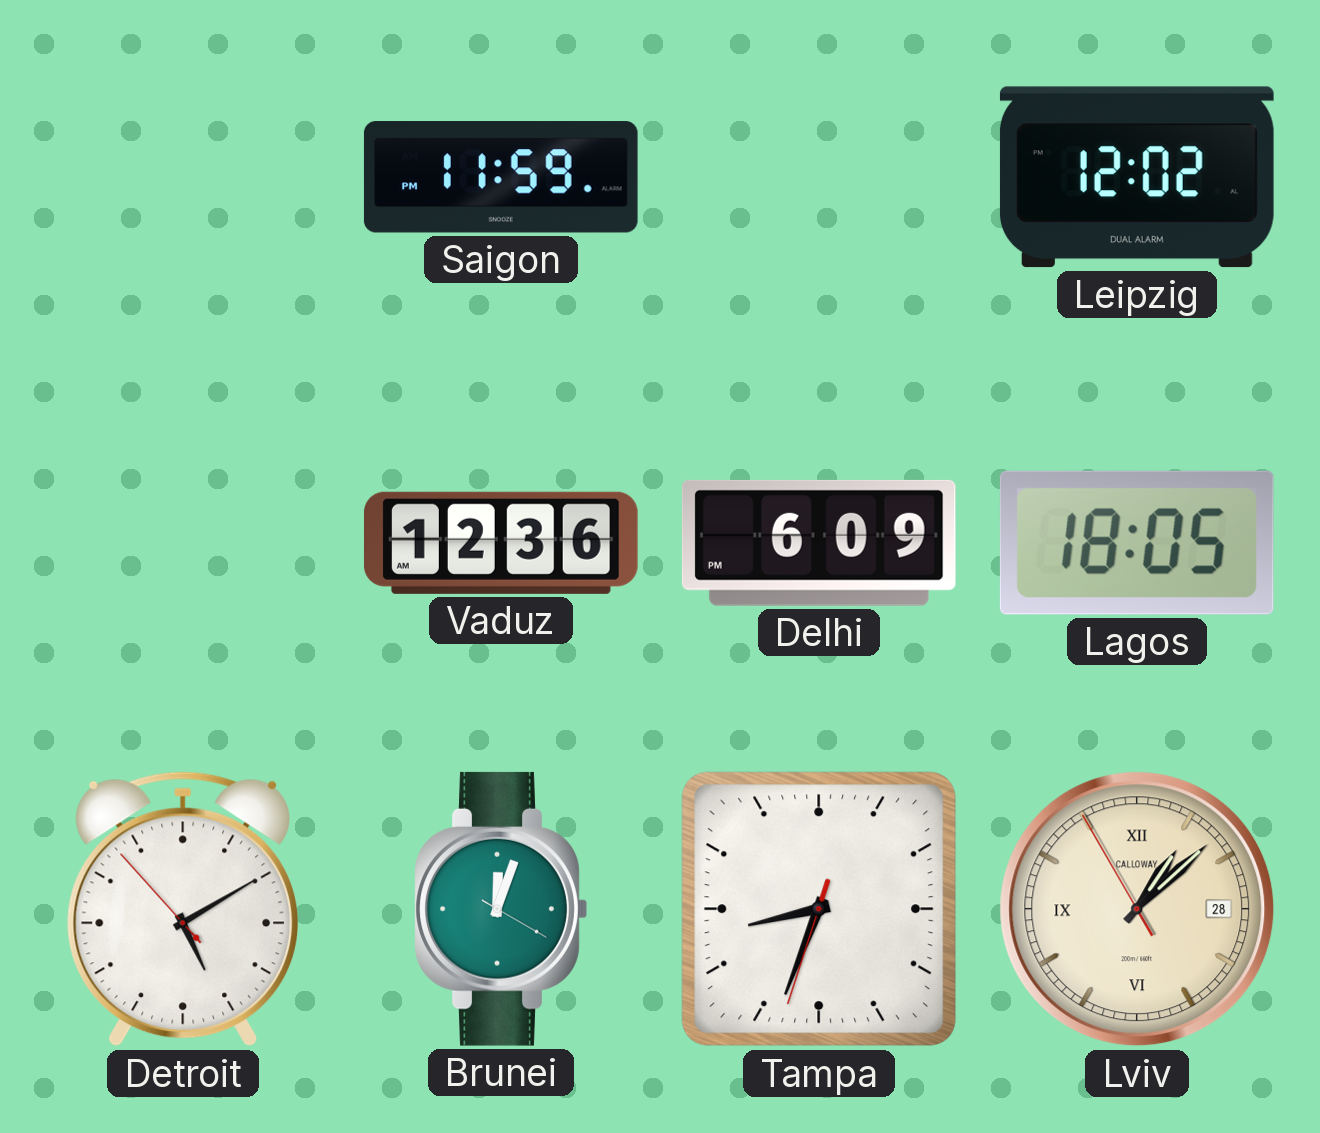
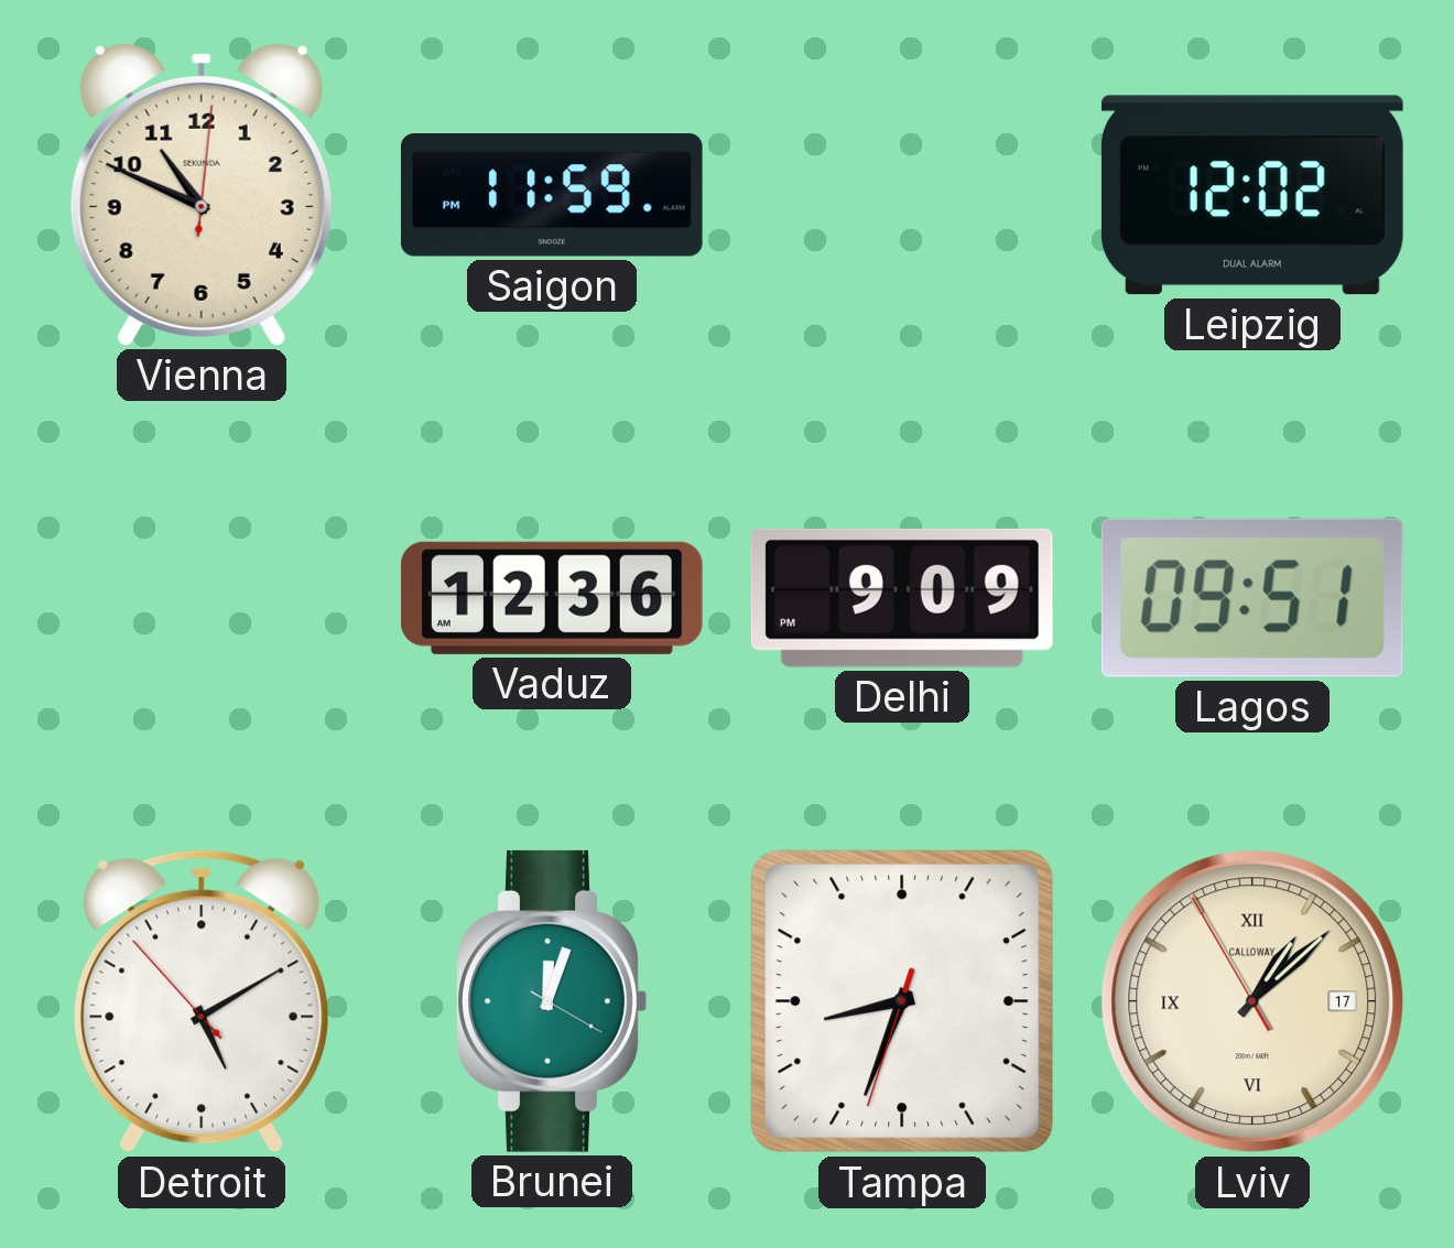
Vienna: none -> 10:49 (202, 195)
Delhi: 6:09 -> 9:09 (902, 598)
Lagos: 18:05 -> 09:51 (1252, 598)
Lviv date: 28 -> 17 (1252, 1001)
